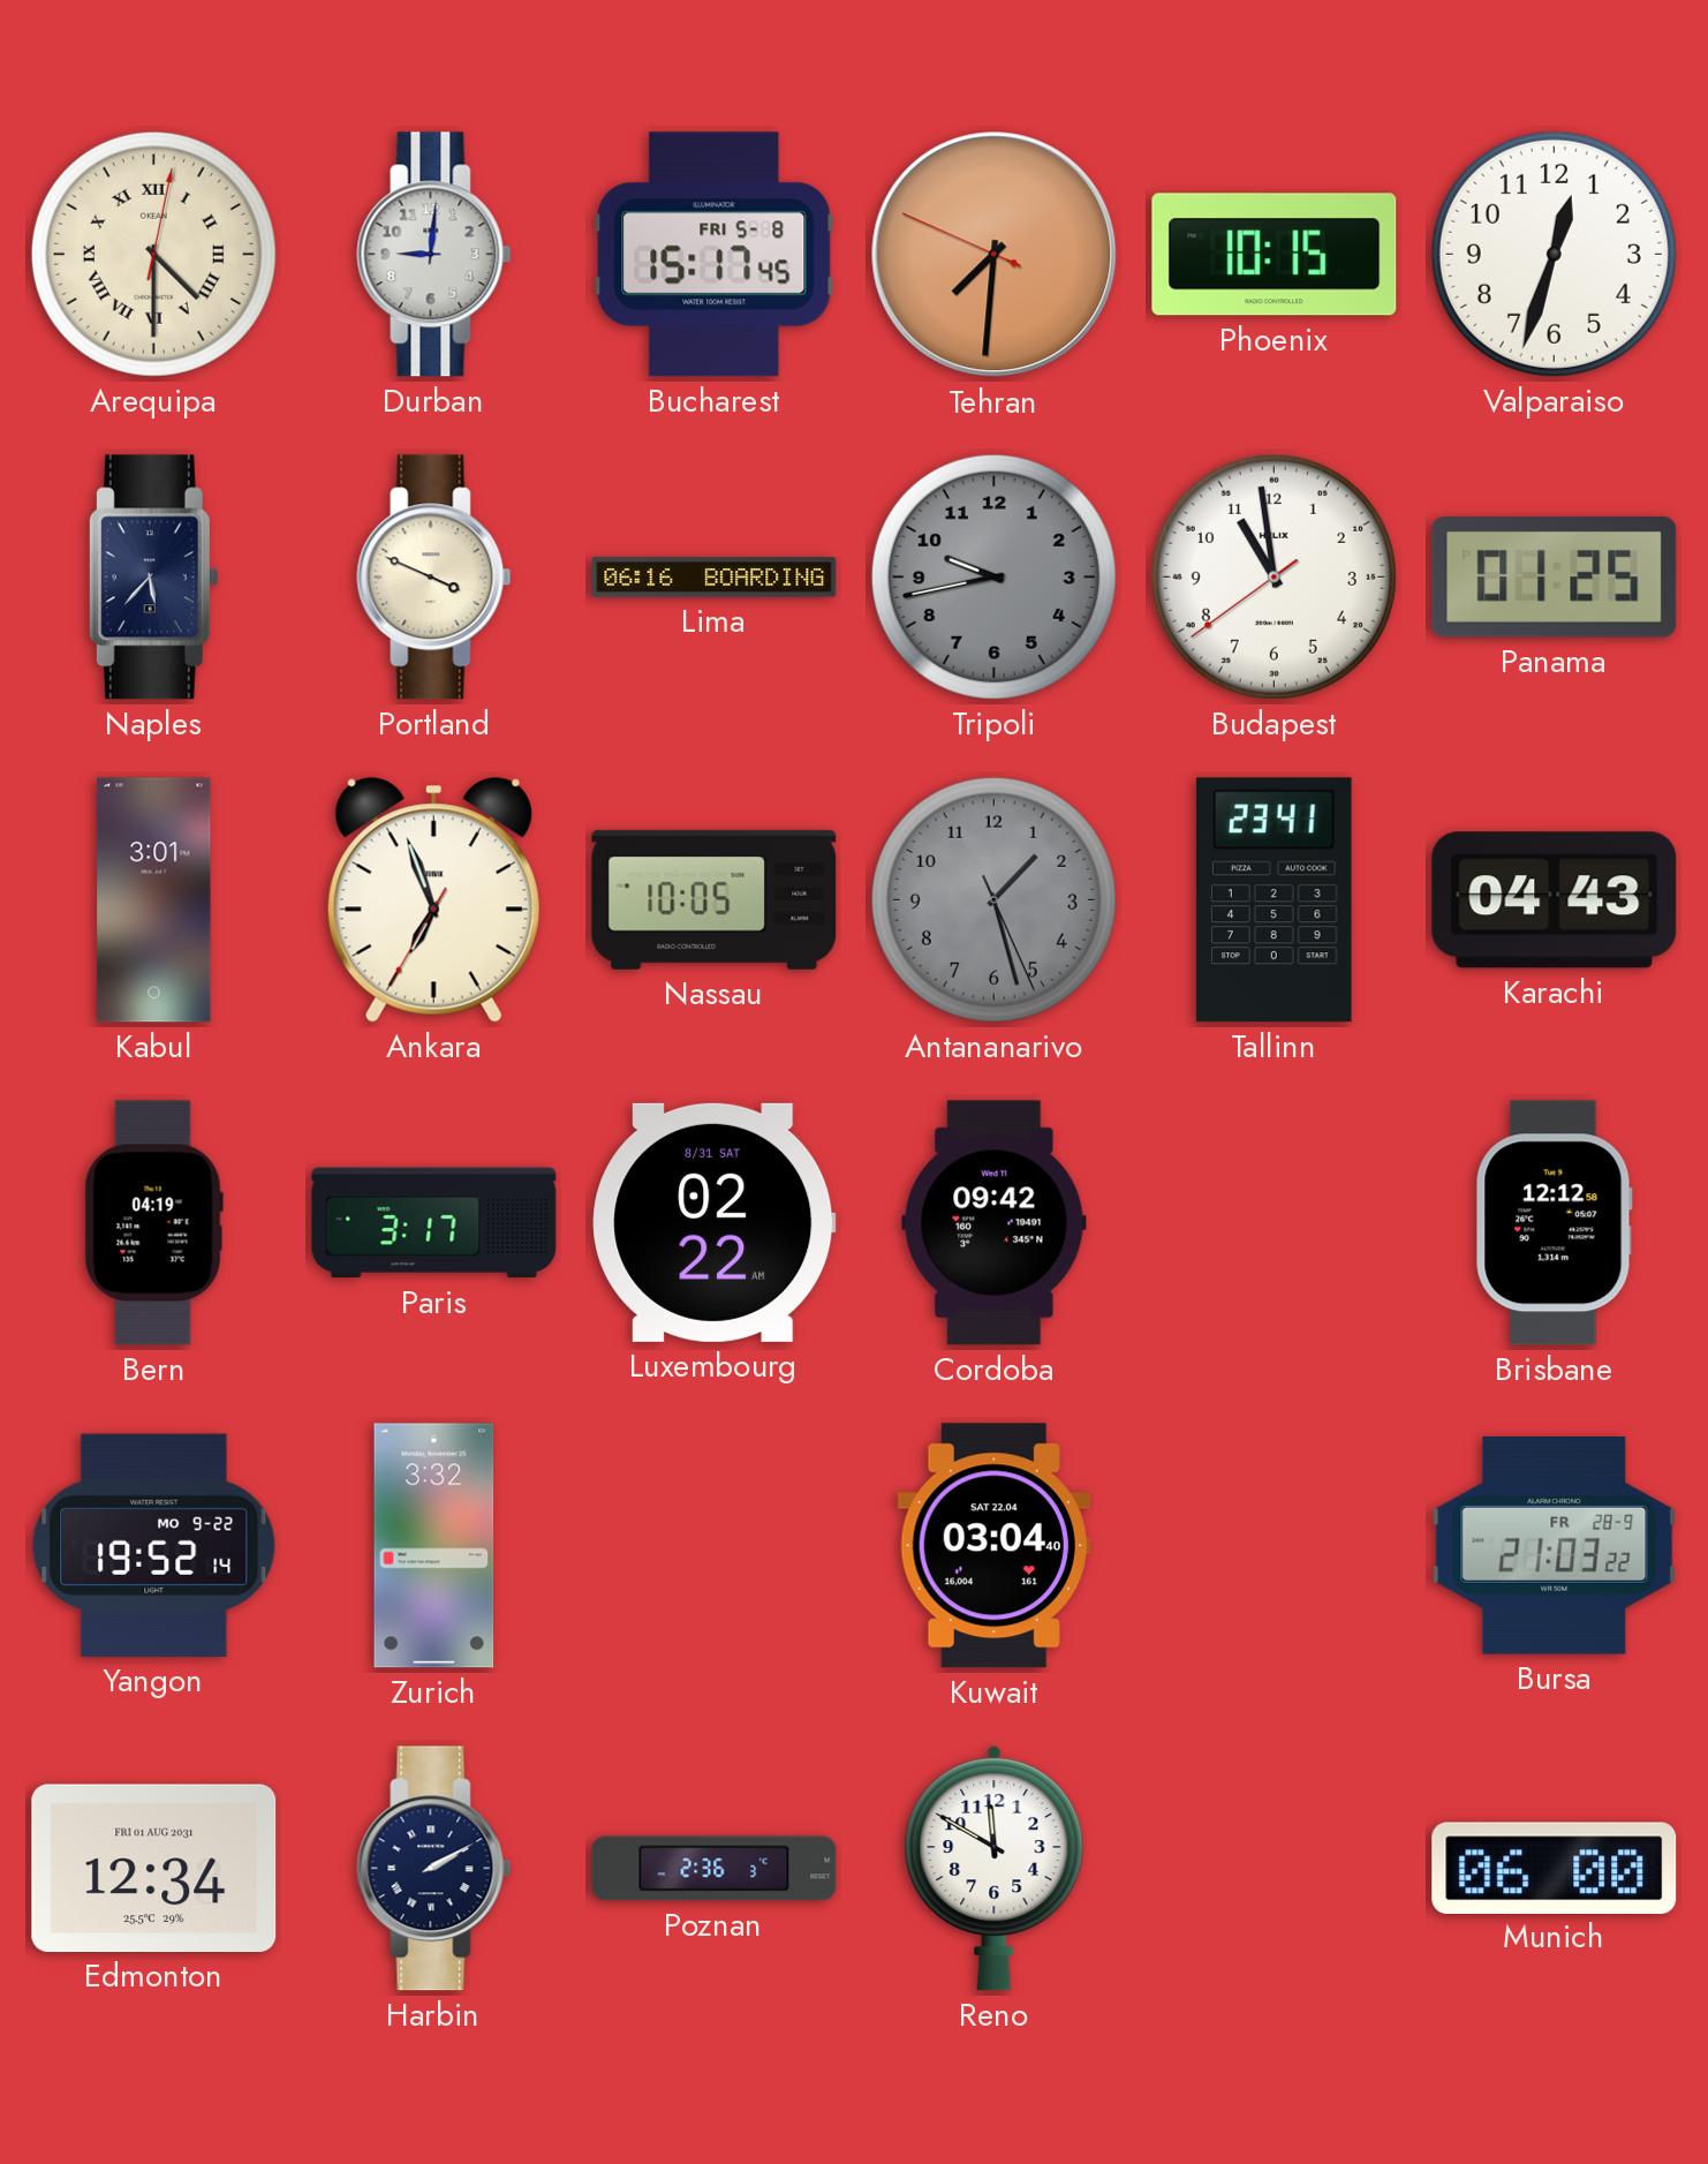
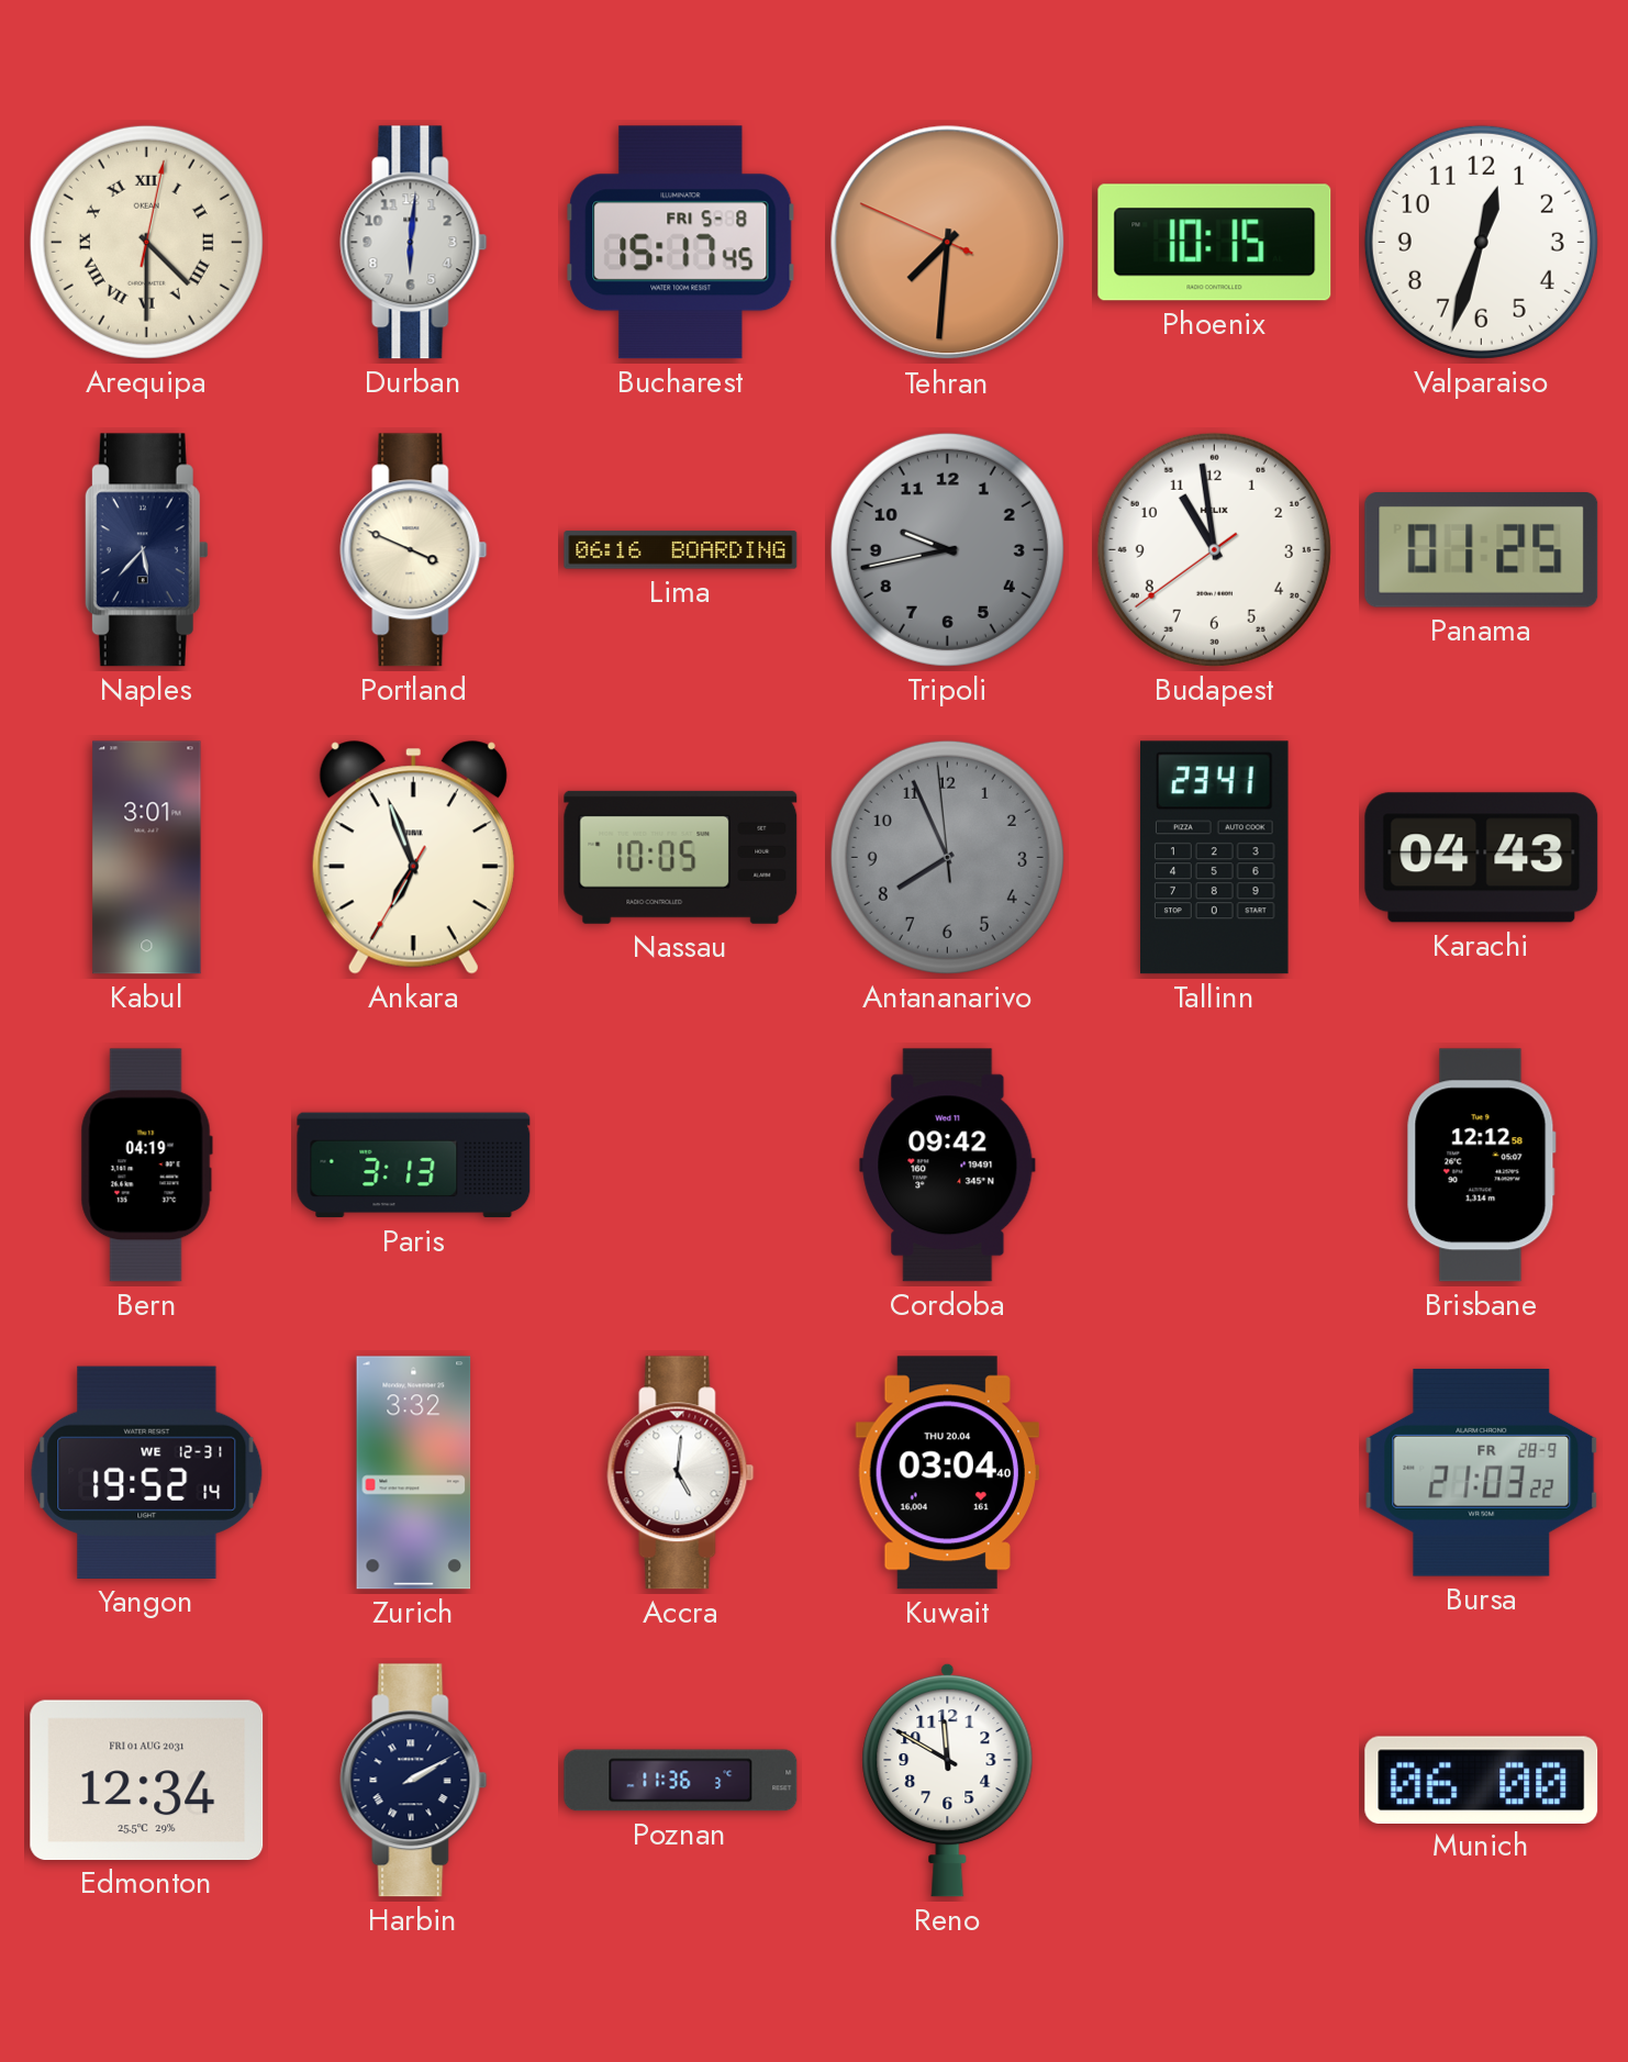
Durban: 9:01 -> 6:01 (414, 243)
Antananarivo: 1:27 -> 7:55 (947, 857)
Paris: 3:17 -> 3:13 (414, 1166)
Luxembourg: 02:22 -> none (715, 1222)
Yangon date: MO 9-22 -> WE 12-31 (147, 1472)
Accra: none -> 5:01 (681, 1473)
Kuwait date: SAT 22.04 -> THU 20.04 (947, 1473)
Poznan: 2:36 -> 11:36 (681, 1781)
